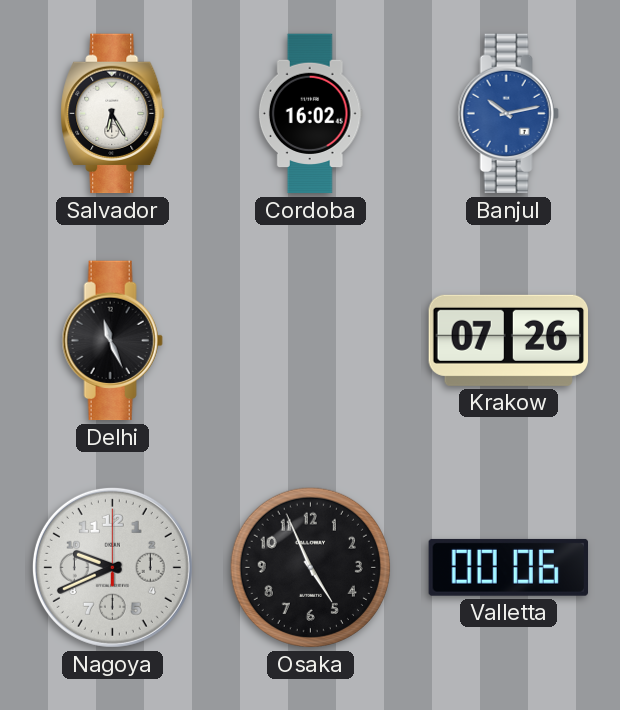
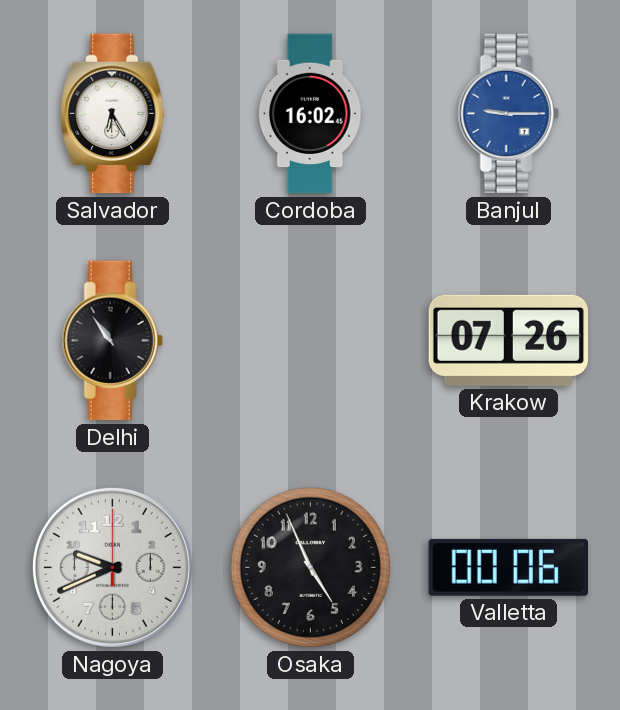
Banjul: 10:13 -> 9:15 (508, 114)
Delhi: 11:26 -> 10:54 (112, 341)
